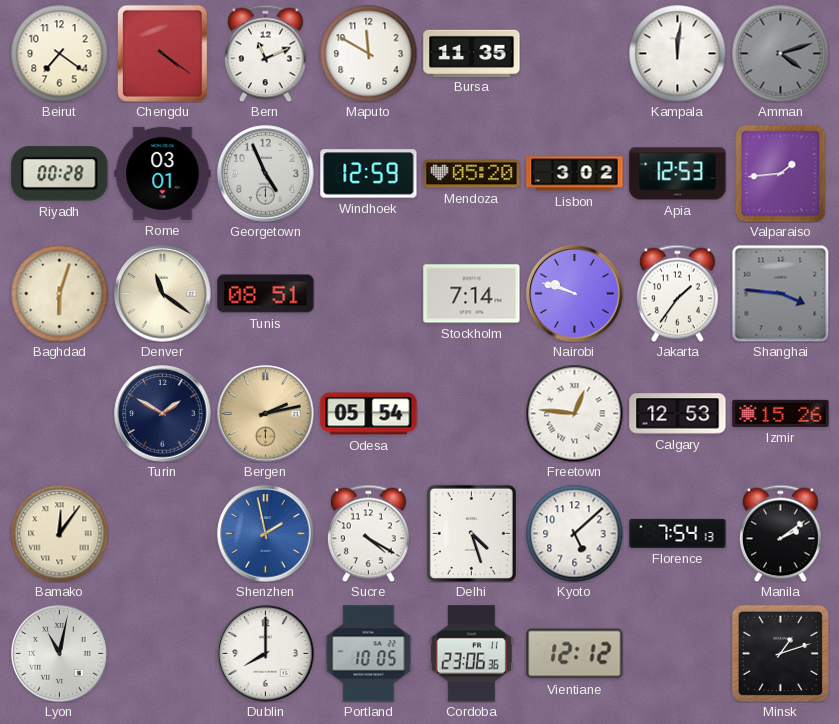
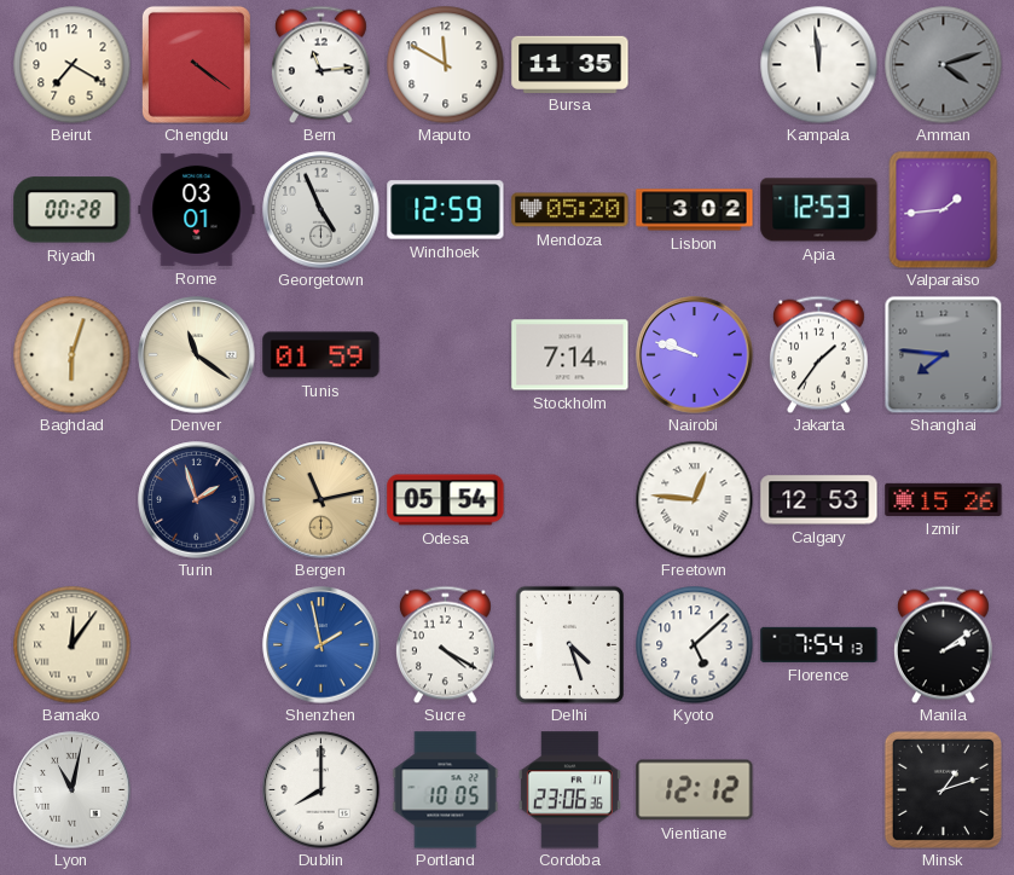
Beirut: 7:21 -> 7:20 (71, 64)
Bern: 11:11 -> 11:14 (320, 64)
Kampala: 12:01 -> 11:59 (818, 64)
Tunis: 08:51 -> 01:59 (321, 355)
Shanghai: 3:46 -> 7:46 (943, 354)
Turin: 1:50 -> 1:57 (197, 500)
Bergen: 2:13 -> 11:13 (321, 500)
